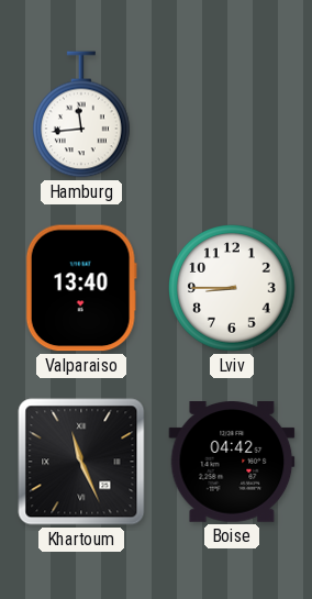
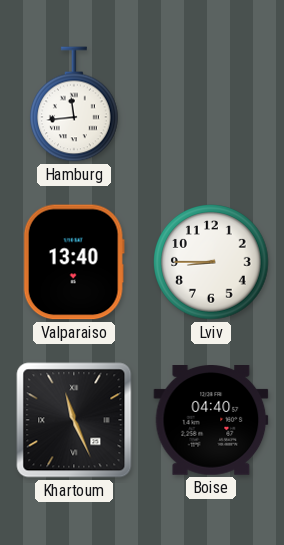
Boise: 04:42 -> 04:40 (211, 421)
